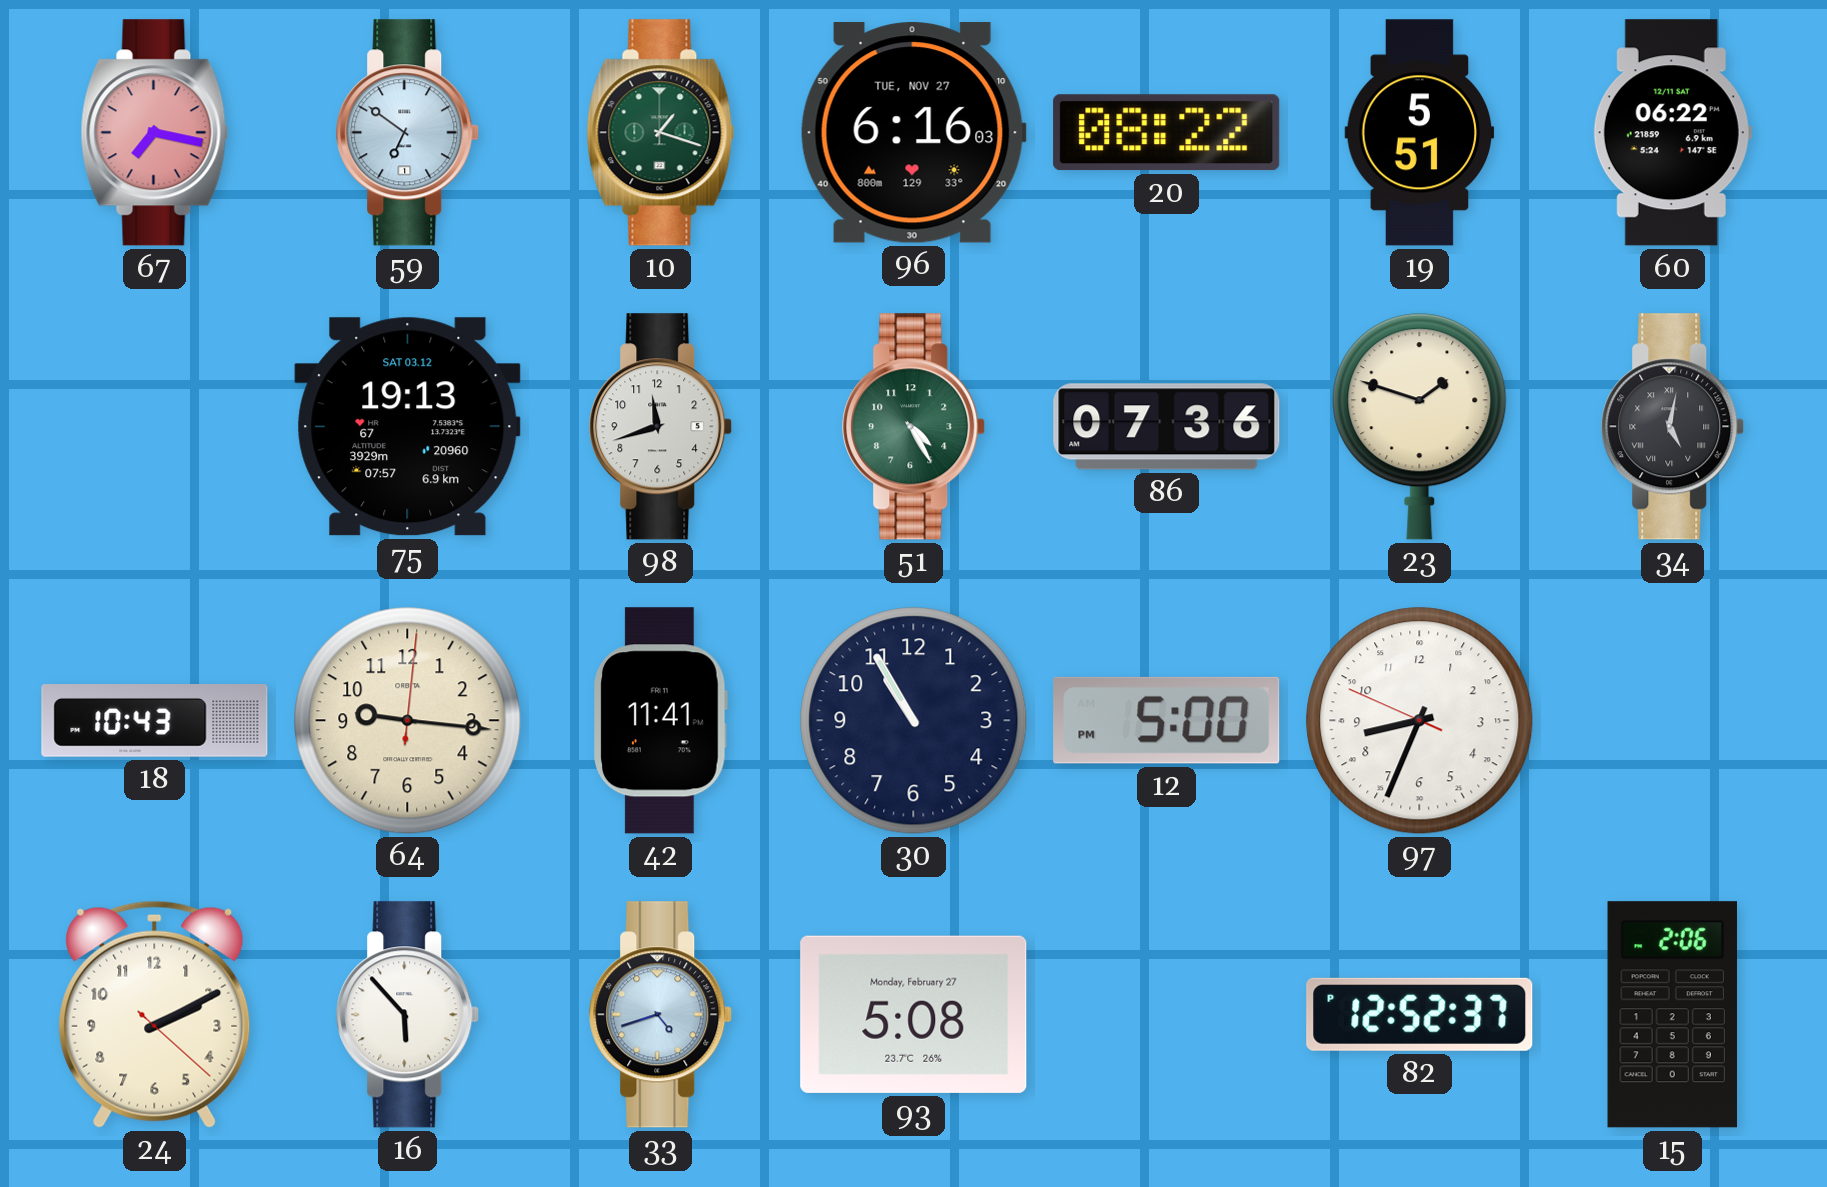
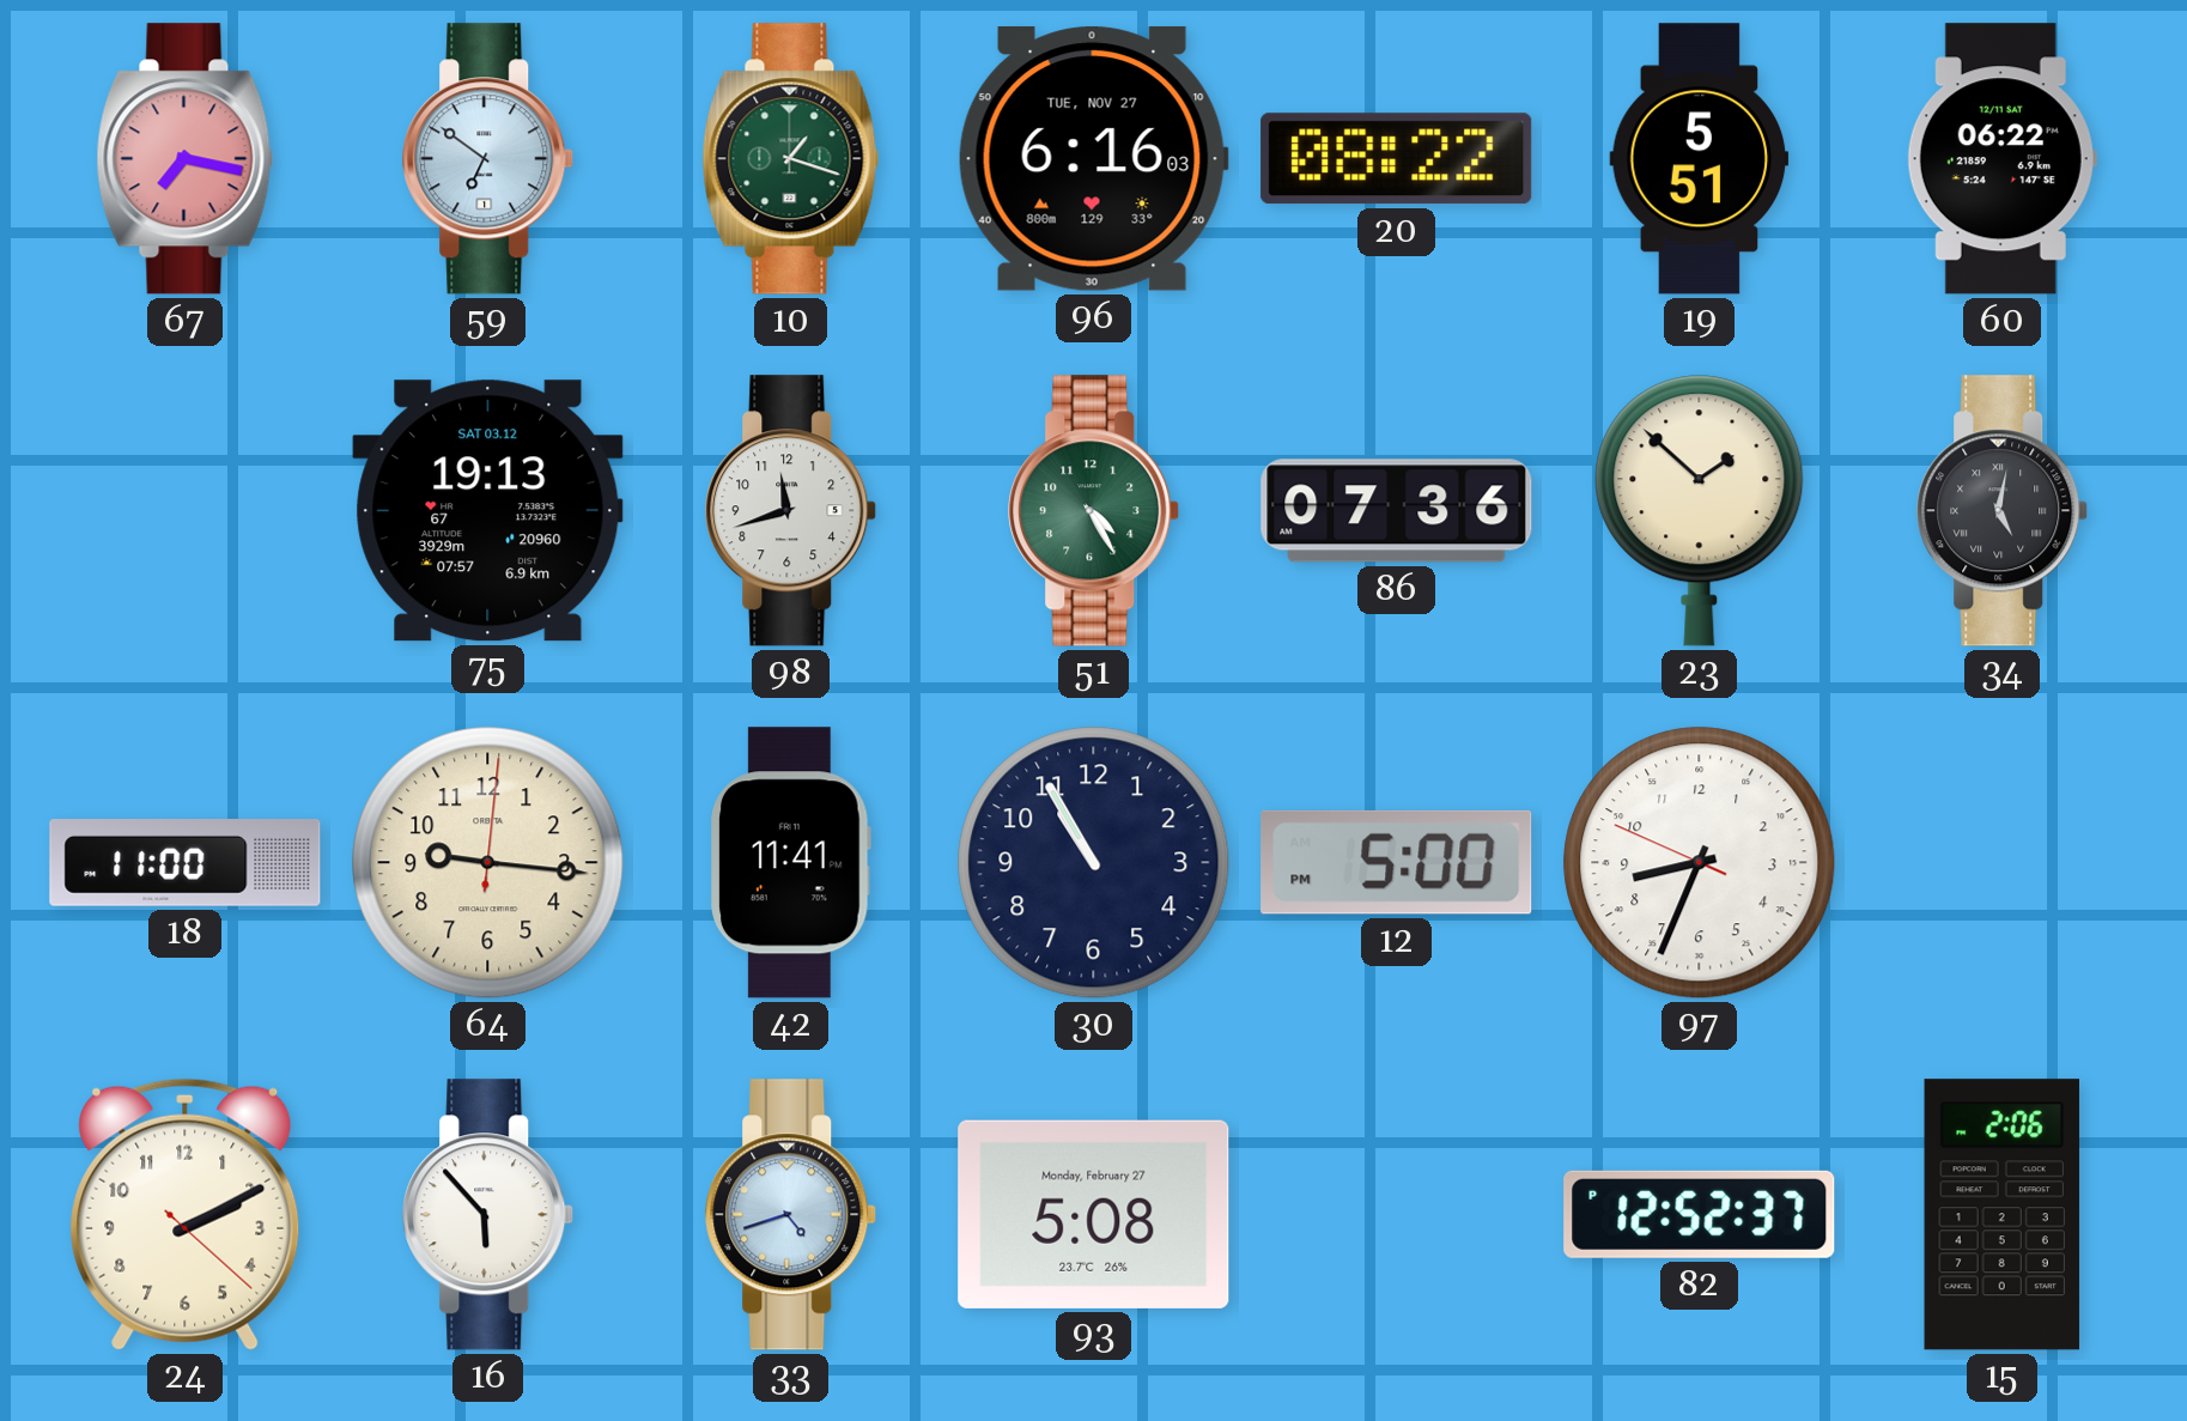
23: 1:48 -> 1:52 (1700, 511)
18: 10:43 -> 11:00 (186, 863)
